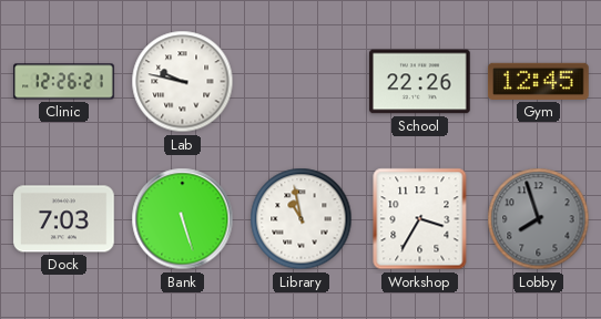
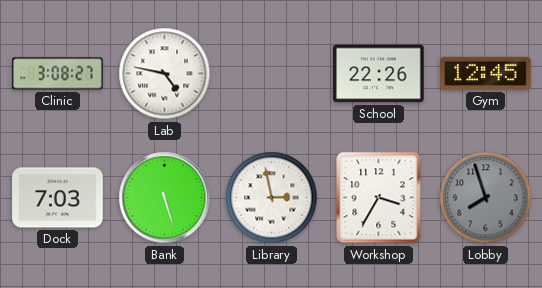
Clinic: 12:26 -> 3:08 (58, 74)
Lab: 9:47 -> 4:47 (165, 74)
Library: 10:58 -> 2:58 (272, 198)
